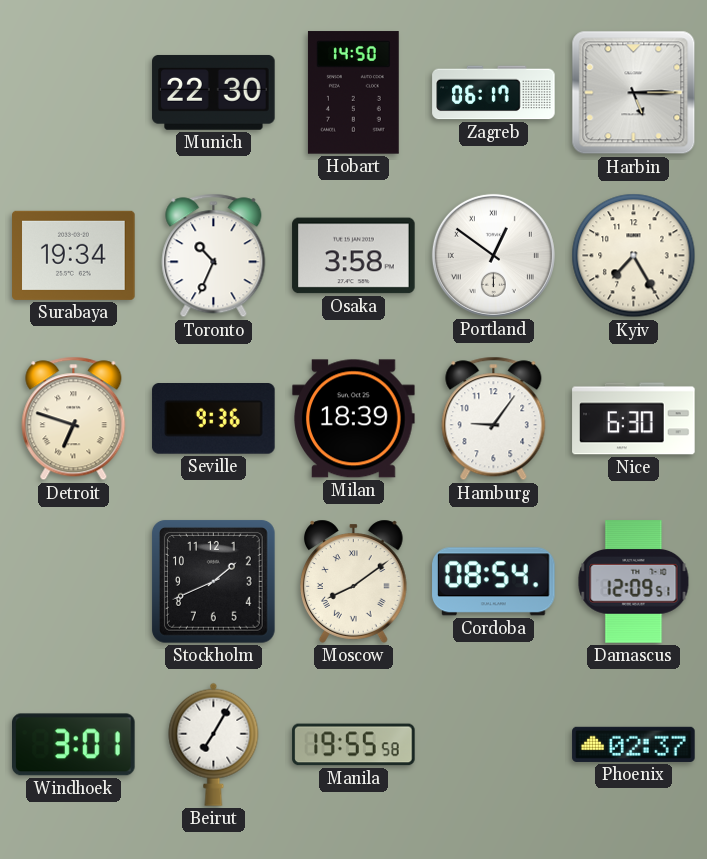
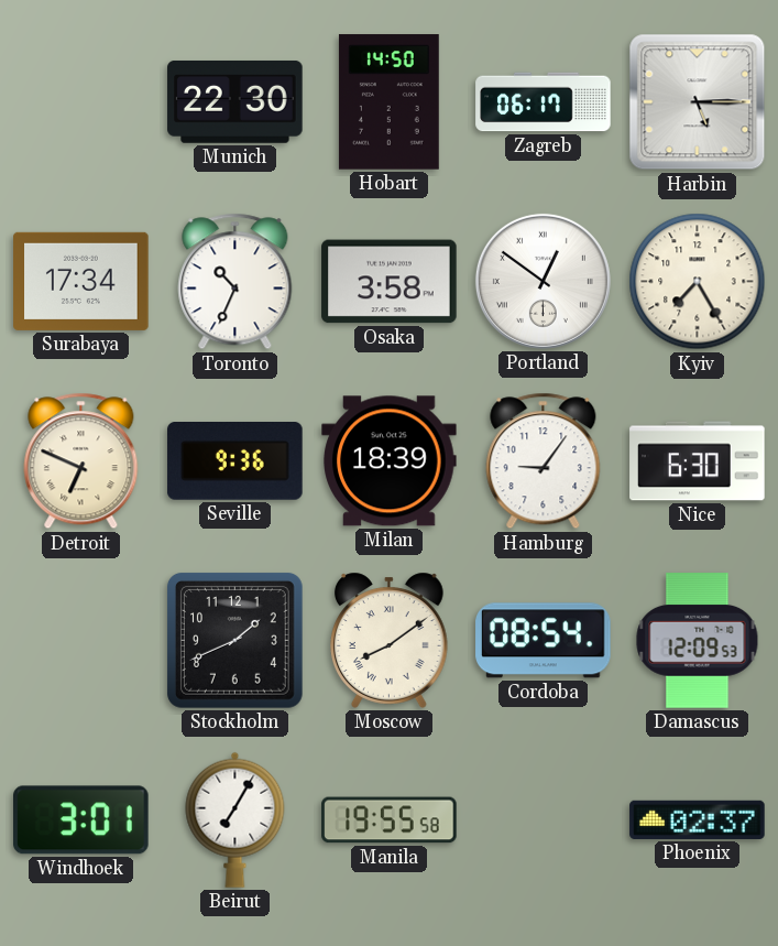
Surabaya: 19:34 -> 17:34 (81, 281)
Detroit: 6:48 -> 6:49 (81, 461)
Damascus: 12:09:51 -> 12:09:53 (698, 641)
